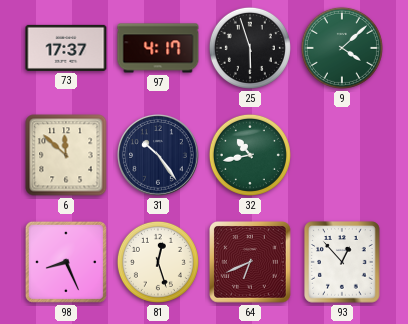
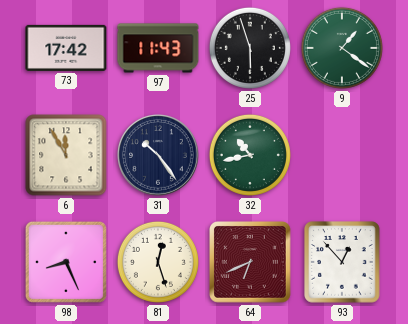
73: 17:37 -> 17:42 (66, 48)
97: 4:17 -> 11:43 (158, 48)
9: 4:08 -> 1:21 (342, 48)
6: 11:52 -> 11:55 (66, 155)
